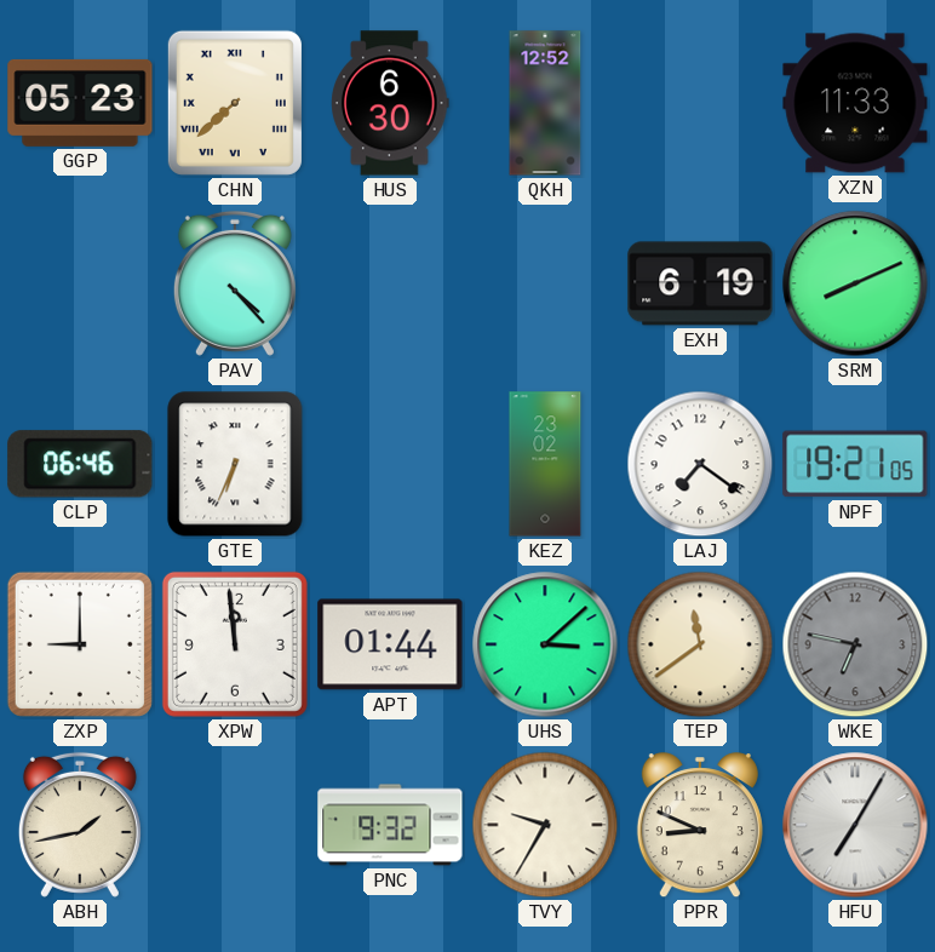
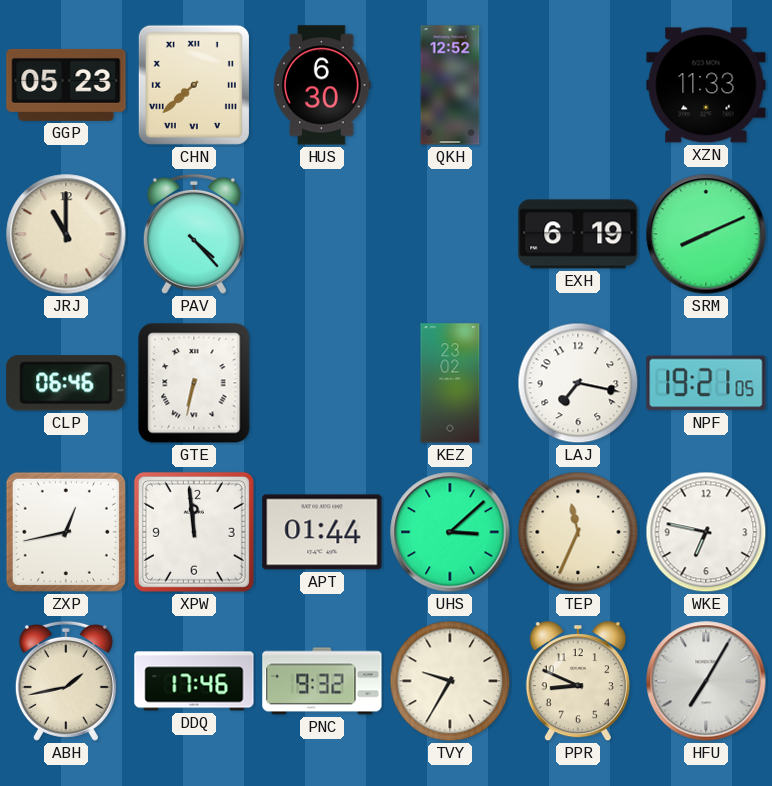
JRJ: none -> 11:00 (66, 234)
GTE: 6:34 -> 6:32 (194, 383)
LAJ: 7:21 -> 7:17 (578, 383)
ZXP: 9:00 -> 12:43 (66, 532)
TEP: 11:39 -> 11:34 (578, 532)
WKE dial: grey -> white (706, 532)
DDQ: none -> 17:46 (194, 681)
